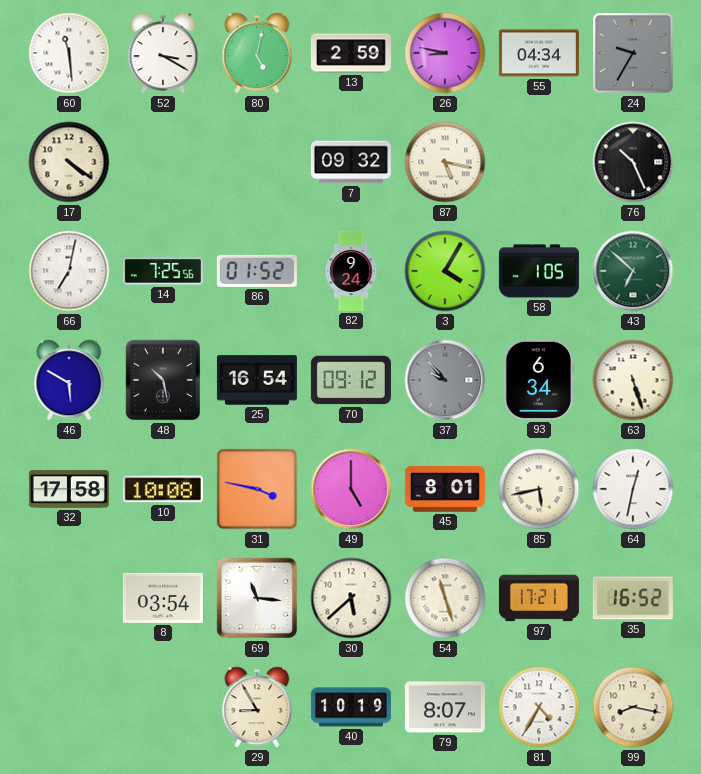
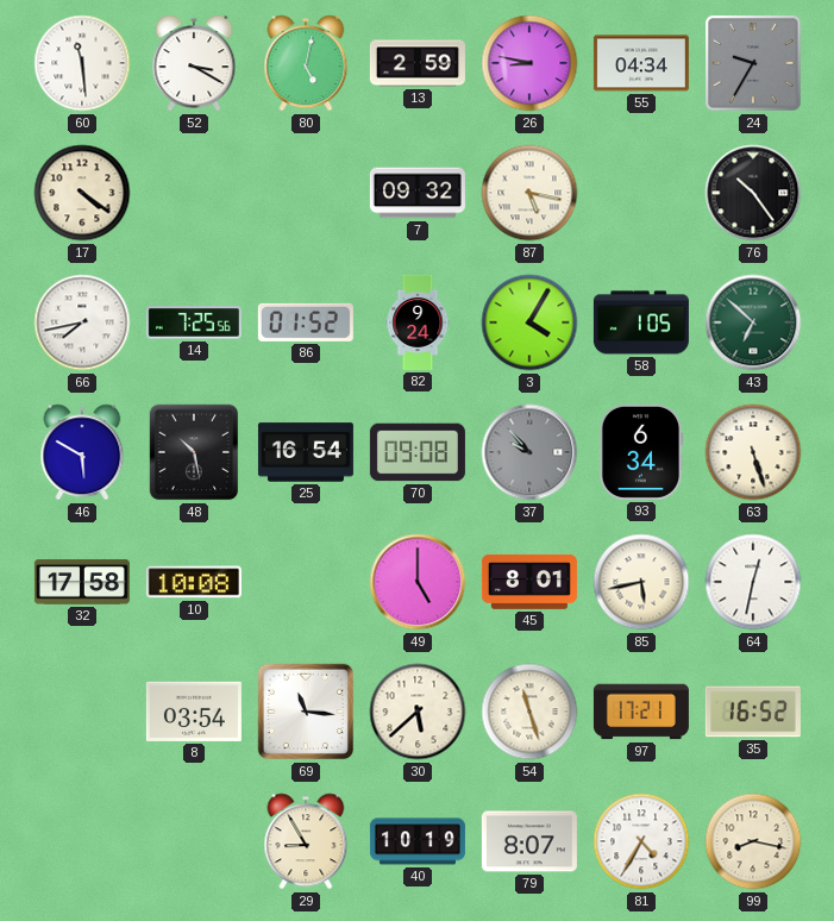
76: 10:26 -> 10:24 (753, 193)
66: 7:02 -> 7:43 (82, 322)
70: 09:12 -> 09:08 (418, 452)
31: 3:47 -> none (257, 489)
